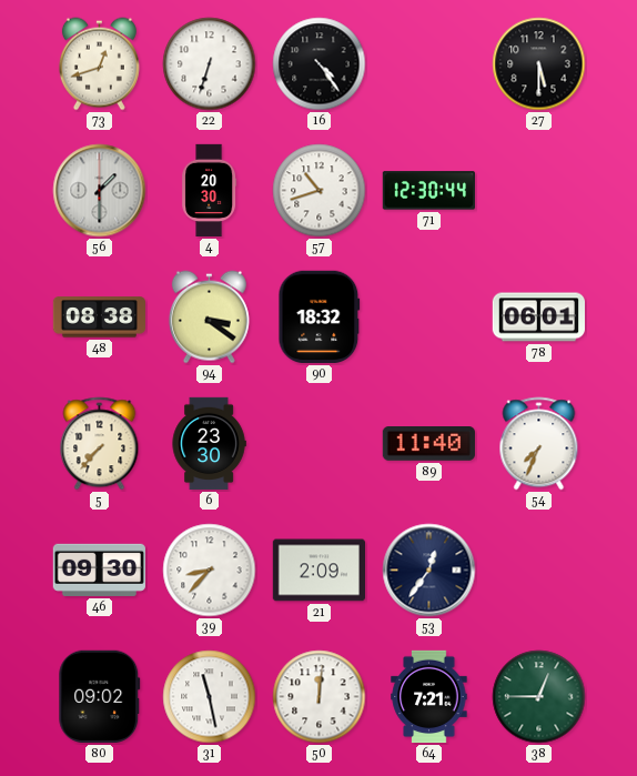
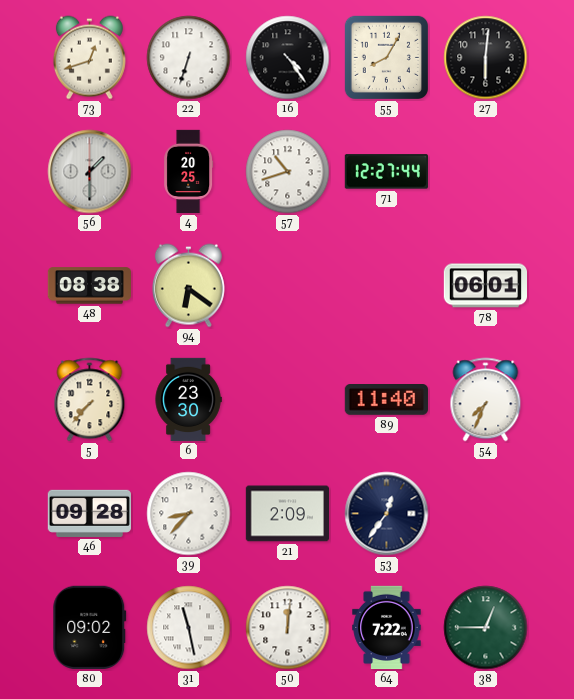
55: none -> 8:05 (386, 57)
27: 5:30 -> 6:01 (486, 58)
4: 20:30 -> 20:25 (189, 172)
71: 12:30 -> 12:27 (386, 172)
94: 3:21 -> 6:21 (188, 286)
90: 18:32 -> none (320, 316)
46: 09:30 -> 09:28 (89, 513)
64: 7:21 -> 7:22 (387, 628)
